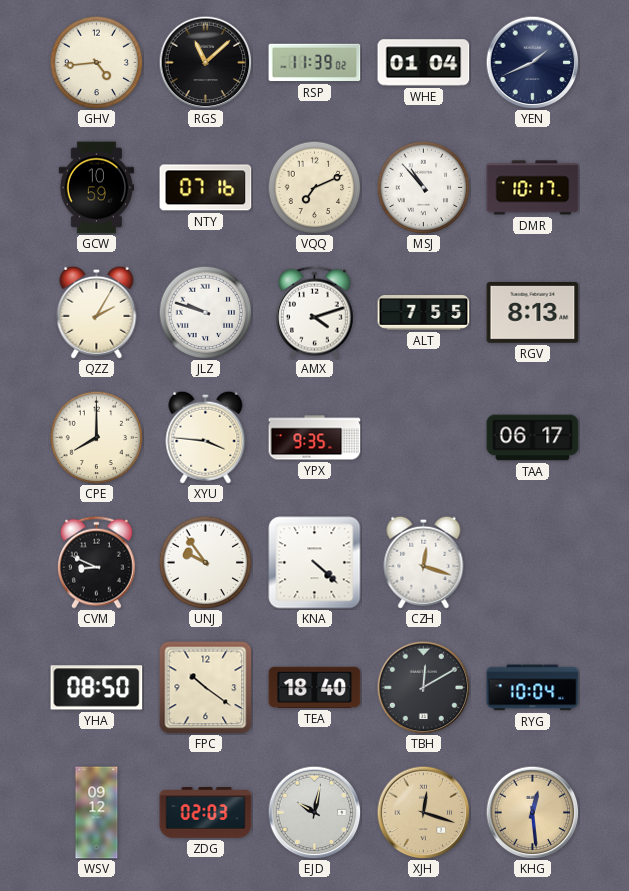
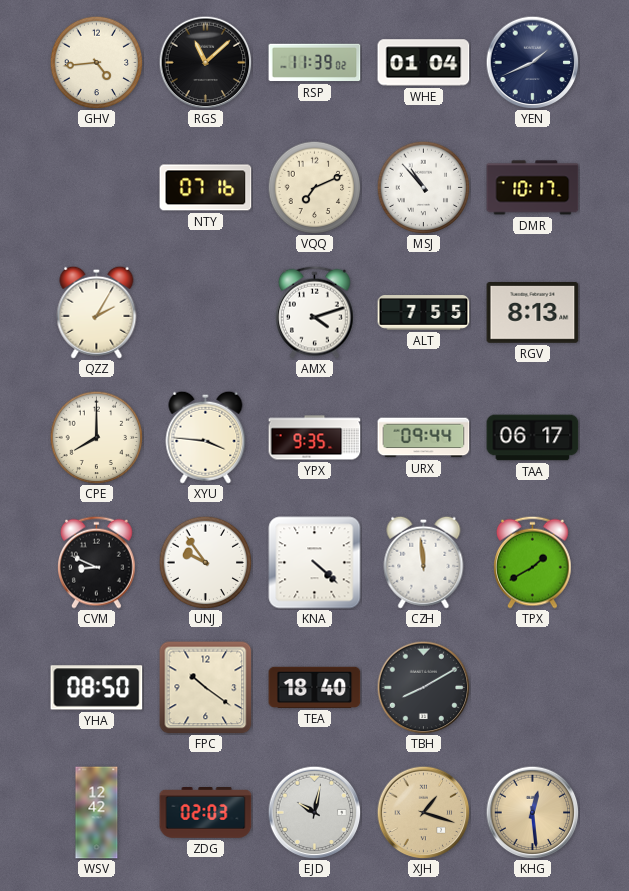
GCW: 10:59 -> none (96, 188)
JLZ: 9:48 -> none (205, 312)
URX: none -> 09:44 (424, 438)
CZH: 12:18 -> 11:59 (424, 562)
TPX: none -> 1:40 (533, 562)
TBH: 12:10 -> 8:10 (423, 687)
RYG: 10:04 -> none (533, 688)
WSV: 09:12 -> 12:42 (97, 813)
XJH: 12:18 -> 1:18 (423, 812)
